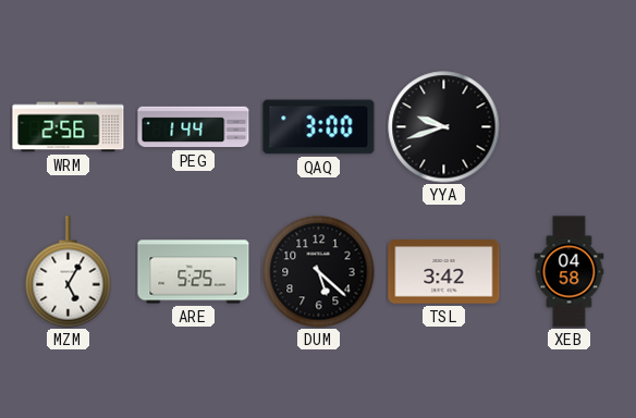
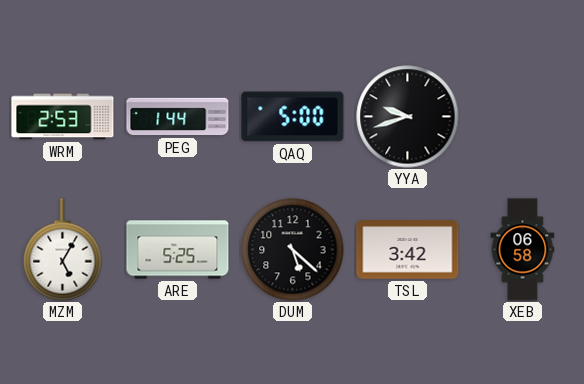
WRM: 2:56 -> 2:53 (63, 117)
QAQ: 3:00 -> 5:00 (293, 117)
XEB: 04:58 -> 06:58 (523, 250)
